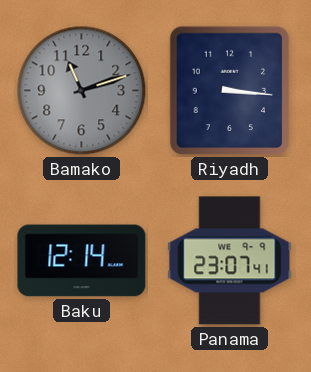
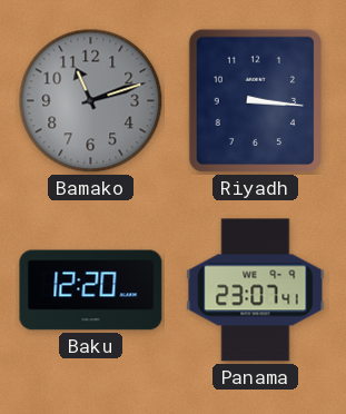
Baku: 12:14 -> 12:20 (91, 290)
